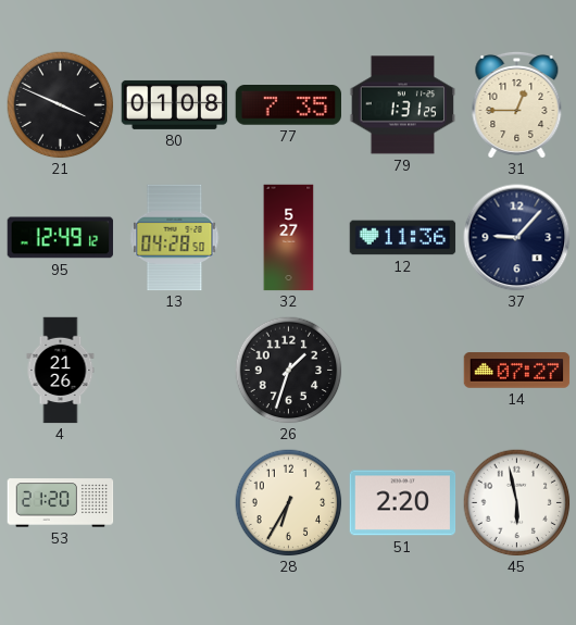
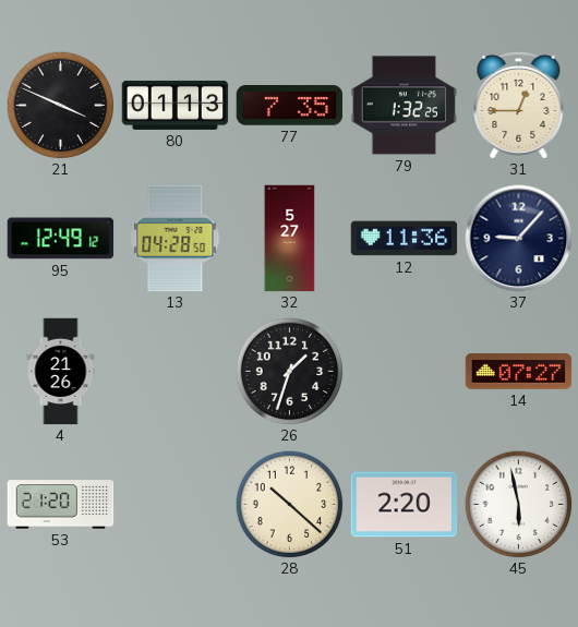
80: 01:08 -> 01:13 (176, 105)
79: 1:31 -> 1:32 (405, 106)
28: 6:35 -> 10:22 (290, 505)
